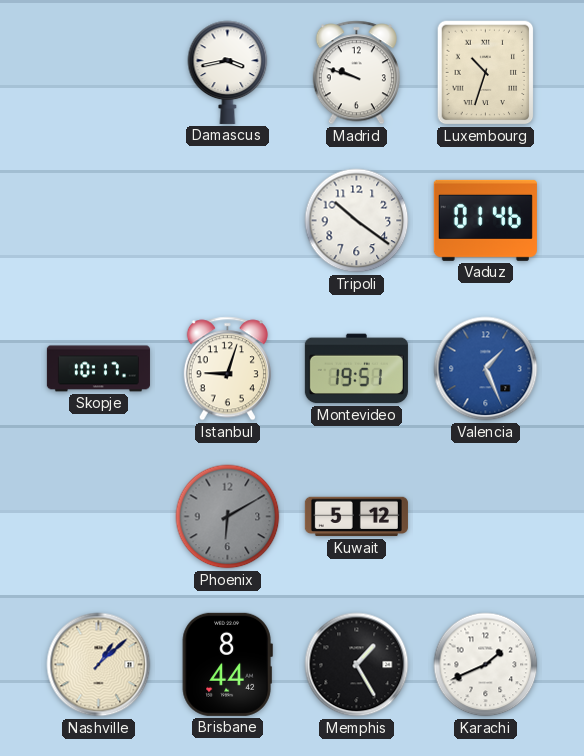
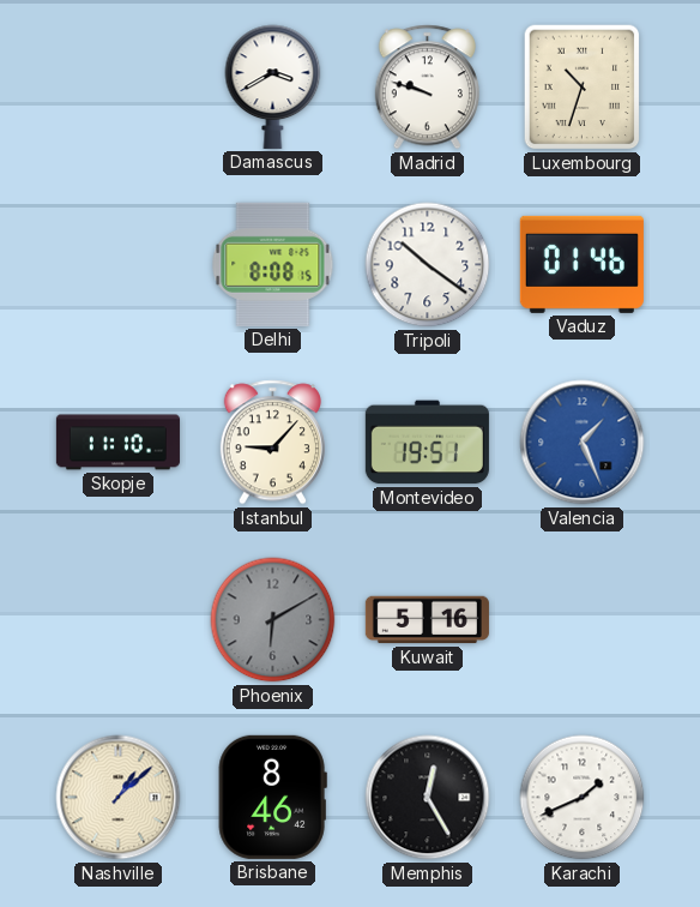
Damascus: 3:43 -> 3:40 (273, 86)
Delhi: none -> 8:08 (273, 264)
Skopje: 10:17 -> 11:10 (117, 443)
Istanbul: 9:03 -> 9:07 (272, 443)
Kuwait: 5:12 -> 5:16 (427, 620)
Brisbane: 8:44 -> 8:46 (272, 797)
Memphis: 1:25 -> 12:25 (428, 798)
